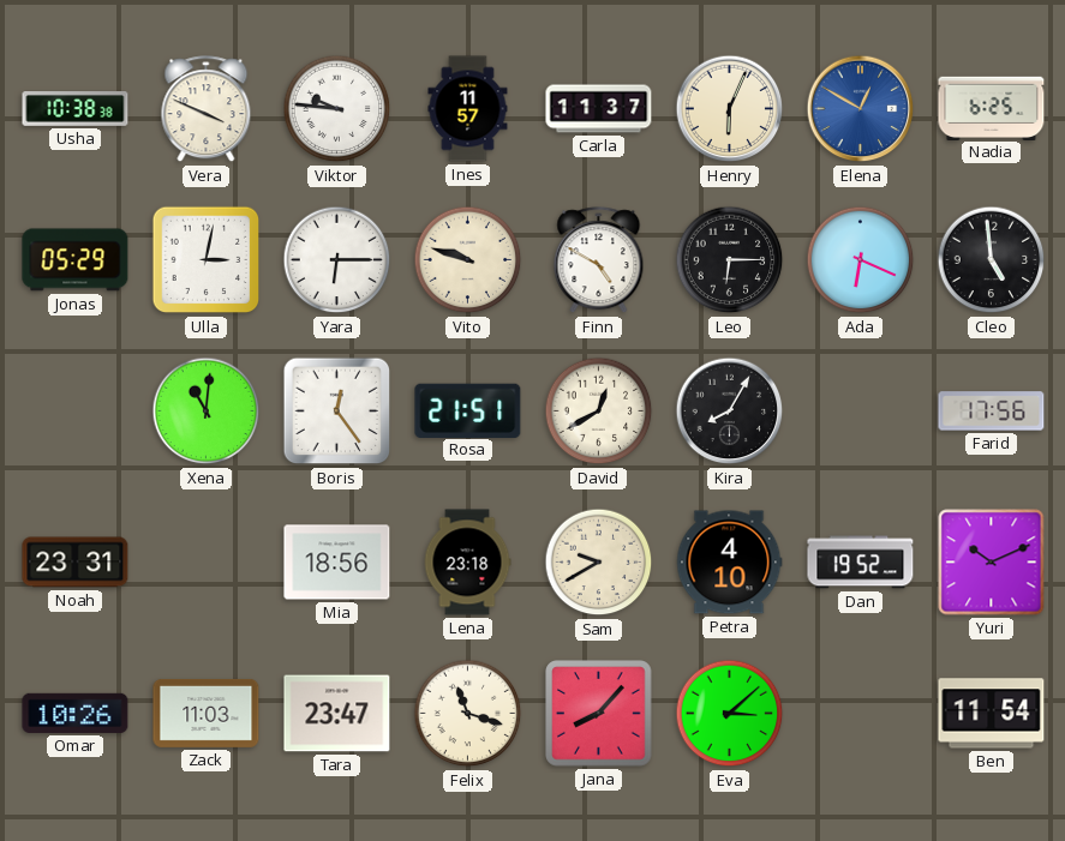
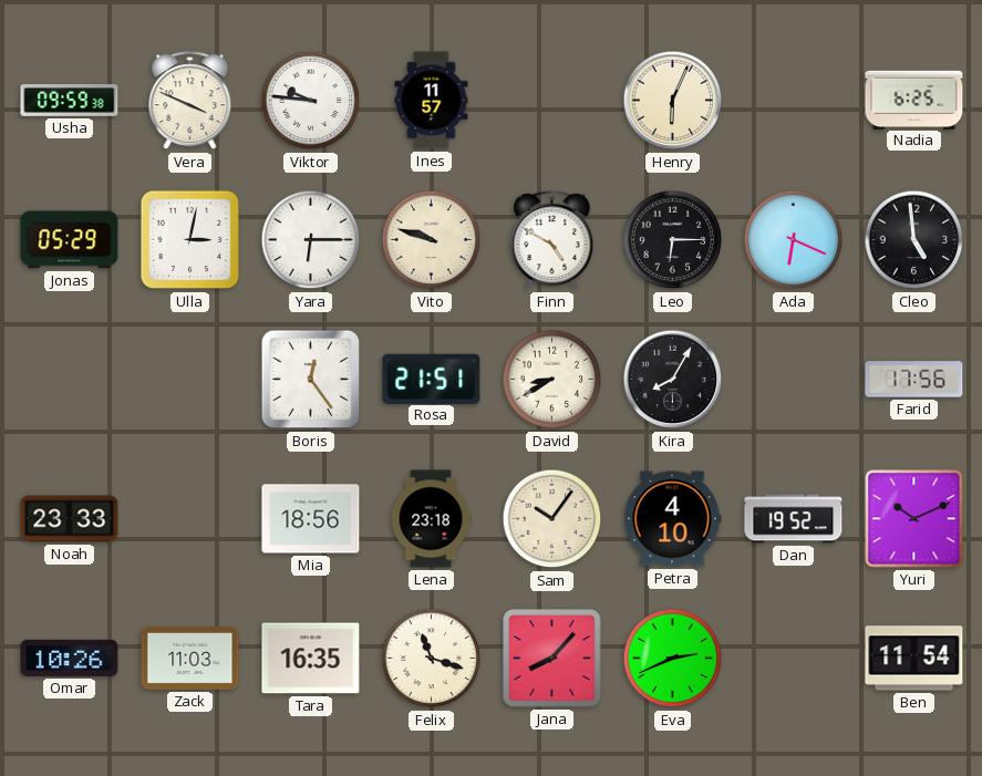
Usha: 10:38 -> 09:59 (70, 101)
Carla: 11:37 -> none (599, 109)
Elena: 12:50 -> none (861, 109)
Xena: 11:01 -> none (207, 412)
David: 12:40 -> 8:40 (552, 380)
Noah: 23:31 -> 23:33 (70, 519)
Sam: 9:40 -> 10:06 (552, 519)
Tara: 23:47 -> 16:35 (311, 659)
Eva: 3:08 -> 2:41 (673, 659)
